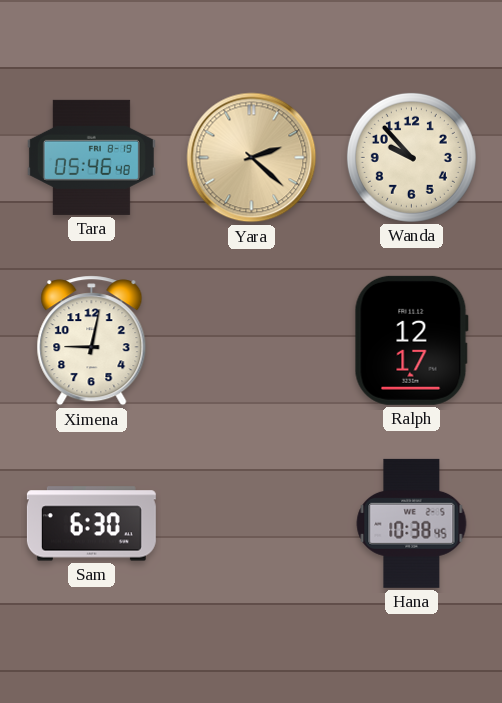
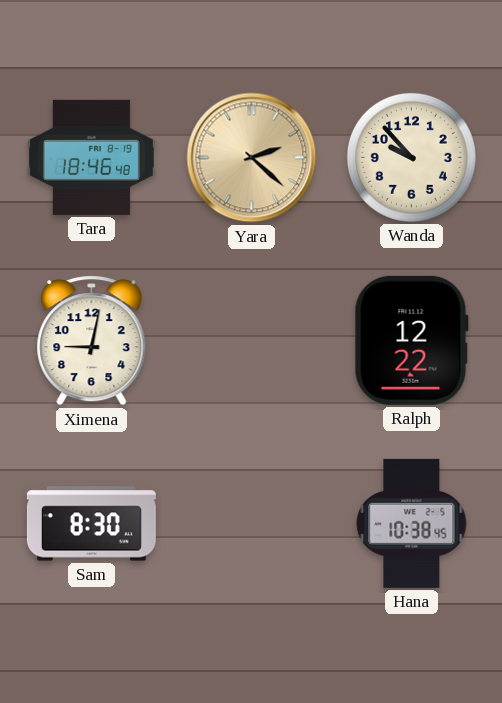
Tara: 05:46 -> 18:46 (91, 157)
Ralph: 12:17 -> 12:22 (411, 340)
Sam: 6:30 -> 8:30 (91, 524)
